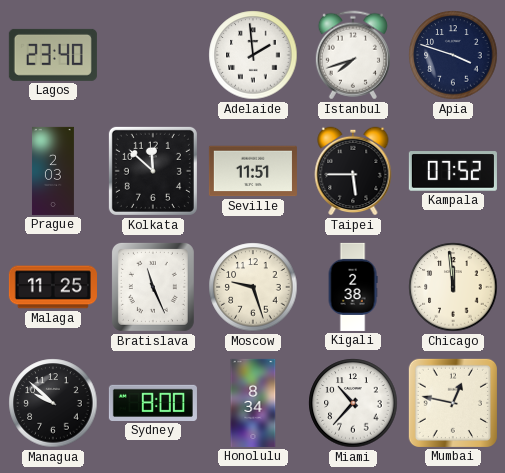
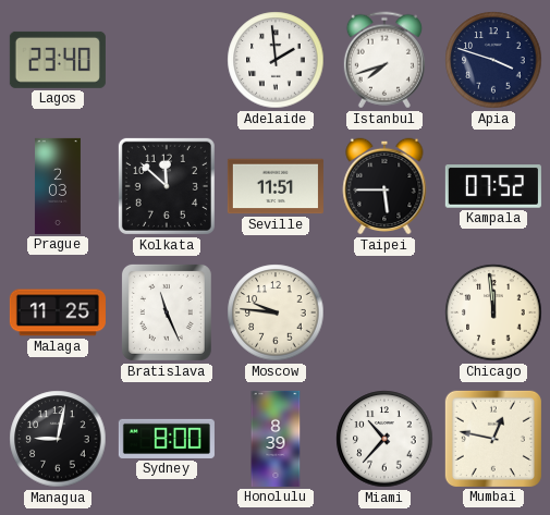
Moscow: 9:27 -> 9:46 (276, 312)
Kigali: 2:38 -> none (353, 287)
Managua: 9:52 -> 9:02 (58, 439)
Honolulu: 8:34 -> 8:39 (276, 439)
